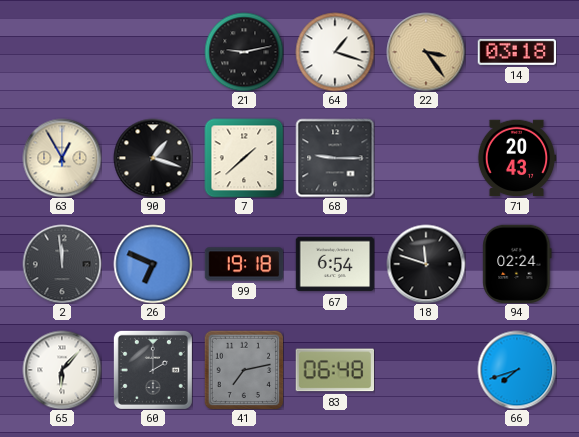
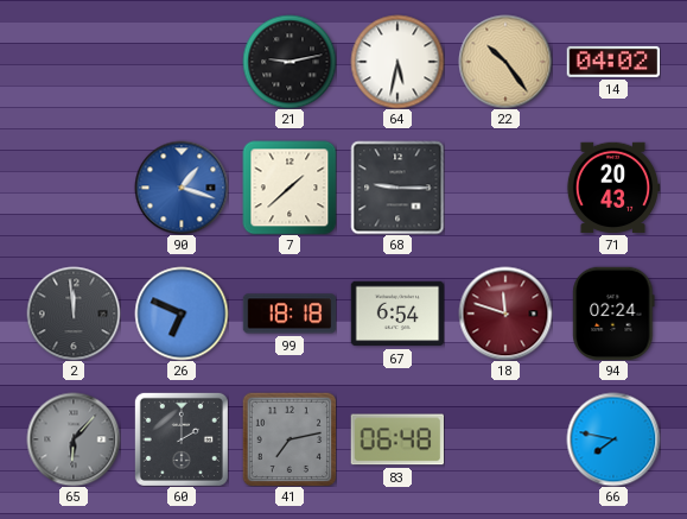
64: 1:18 -> 5:32 (397, 62)
22: 3:24 -> 10:24 (505, 62)
14: 03:18 -> 04:02 (613, 62)
63: 12:55 -> none (62, 158)
90 dial: black -> blue (182, 188)
99: 19:18 -> 18:18 (290, 314)
18 dial: black -> burgundy (505, 314)
65 dial: white -> grey (74, 439)
66: 7:42 -> 7:47 (613, 439)
